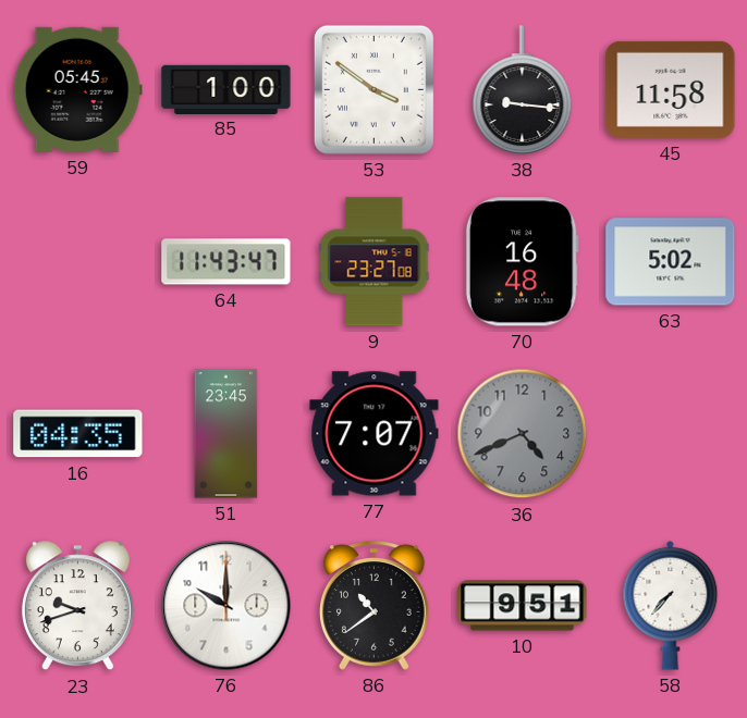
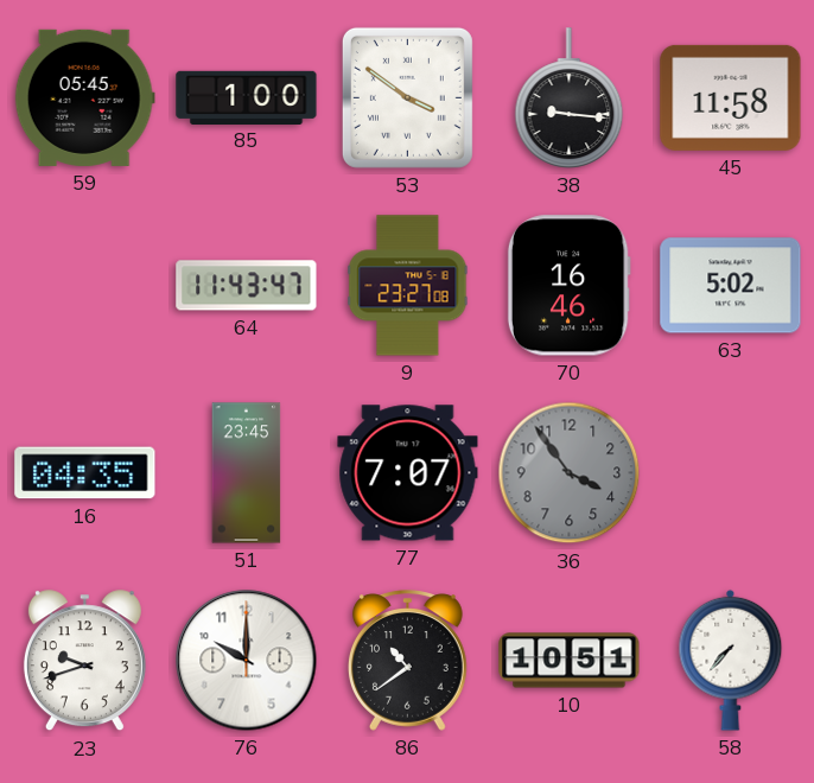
70: 16:48 -> 16:46 (568, 286)
36: 4:41 -> 3:54 (570, 473)
10: 9:51 -> 10:51 (570, 661)
